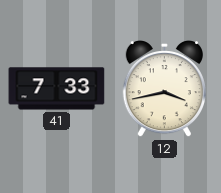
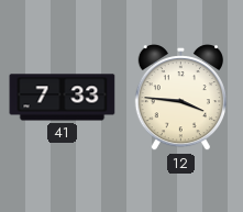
12: 3:43 -> 3:46 (180, 99)
